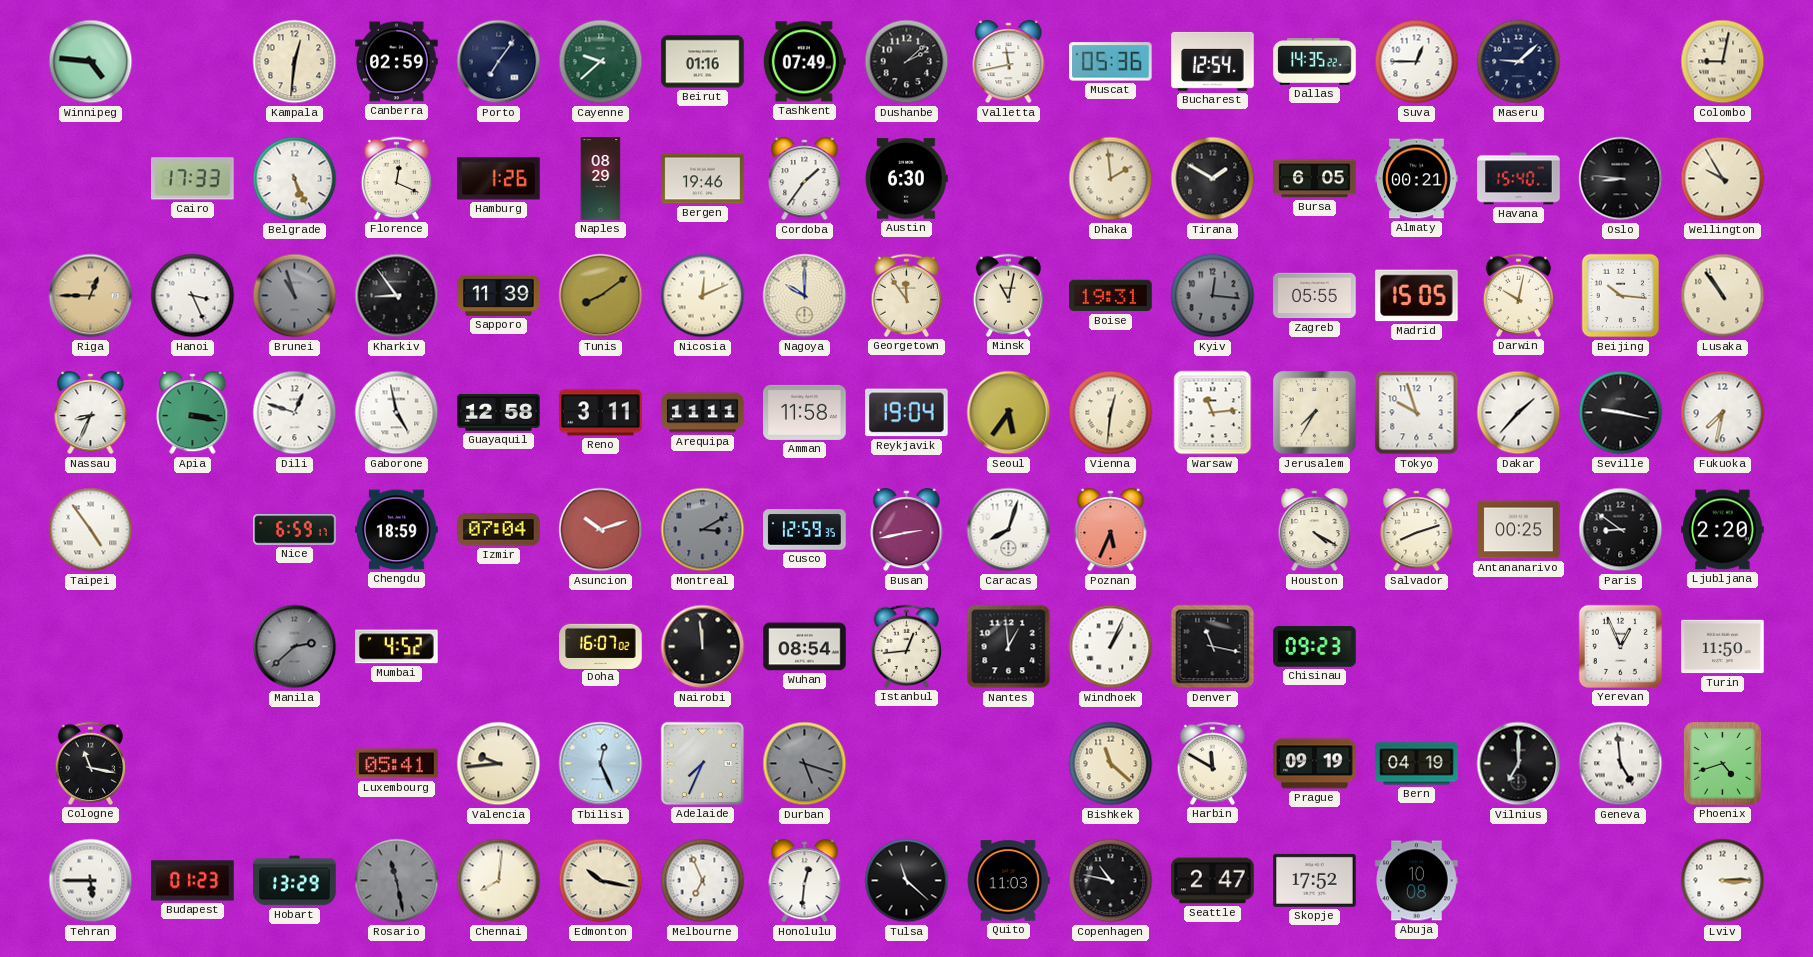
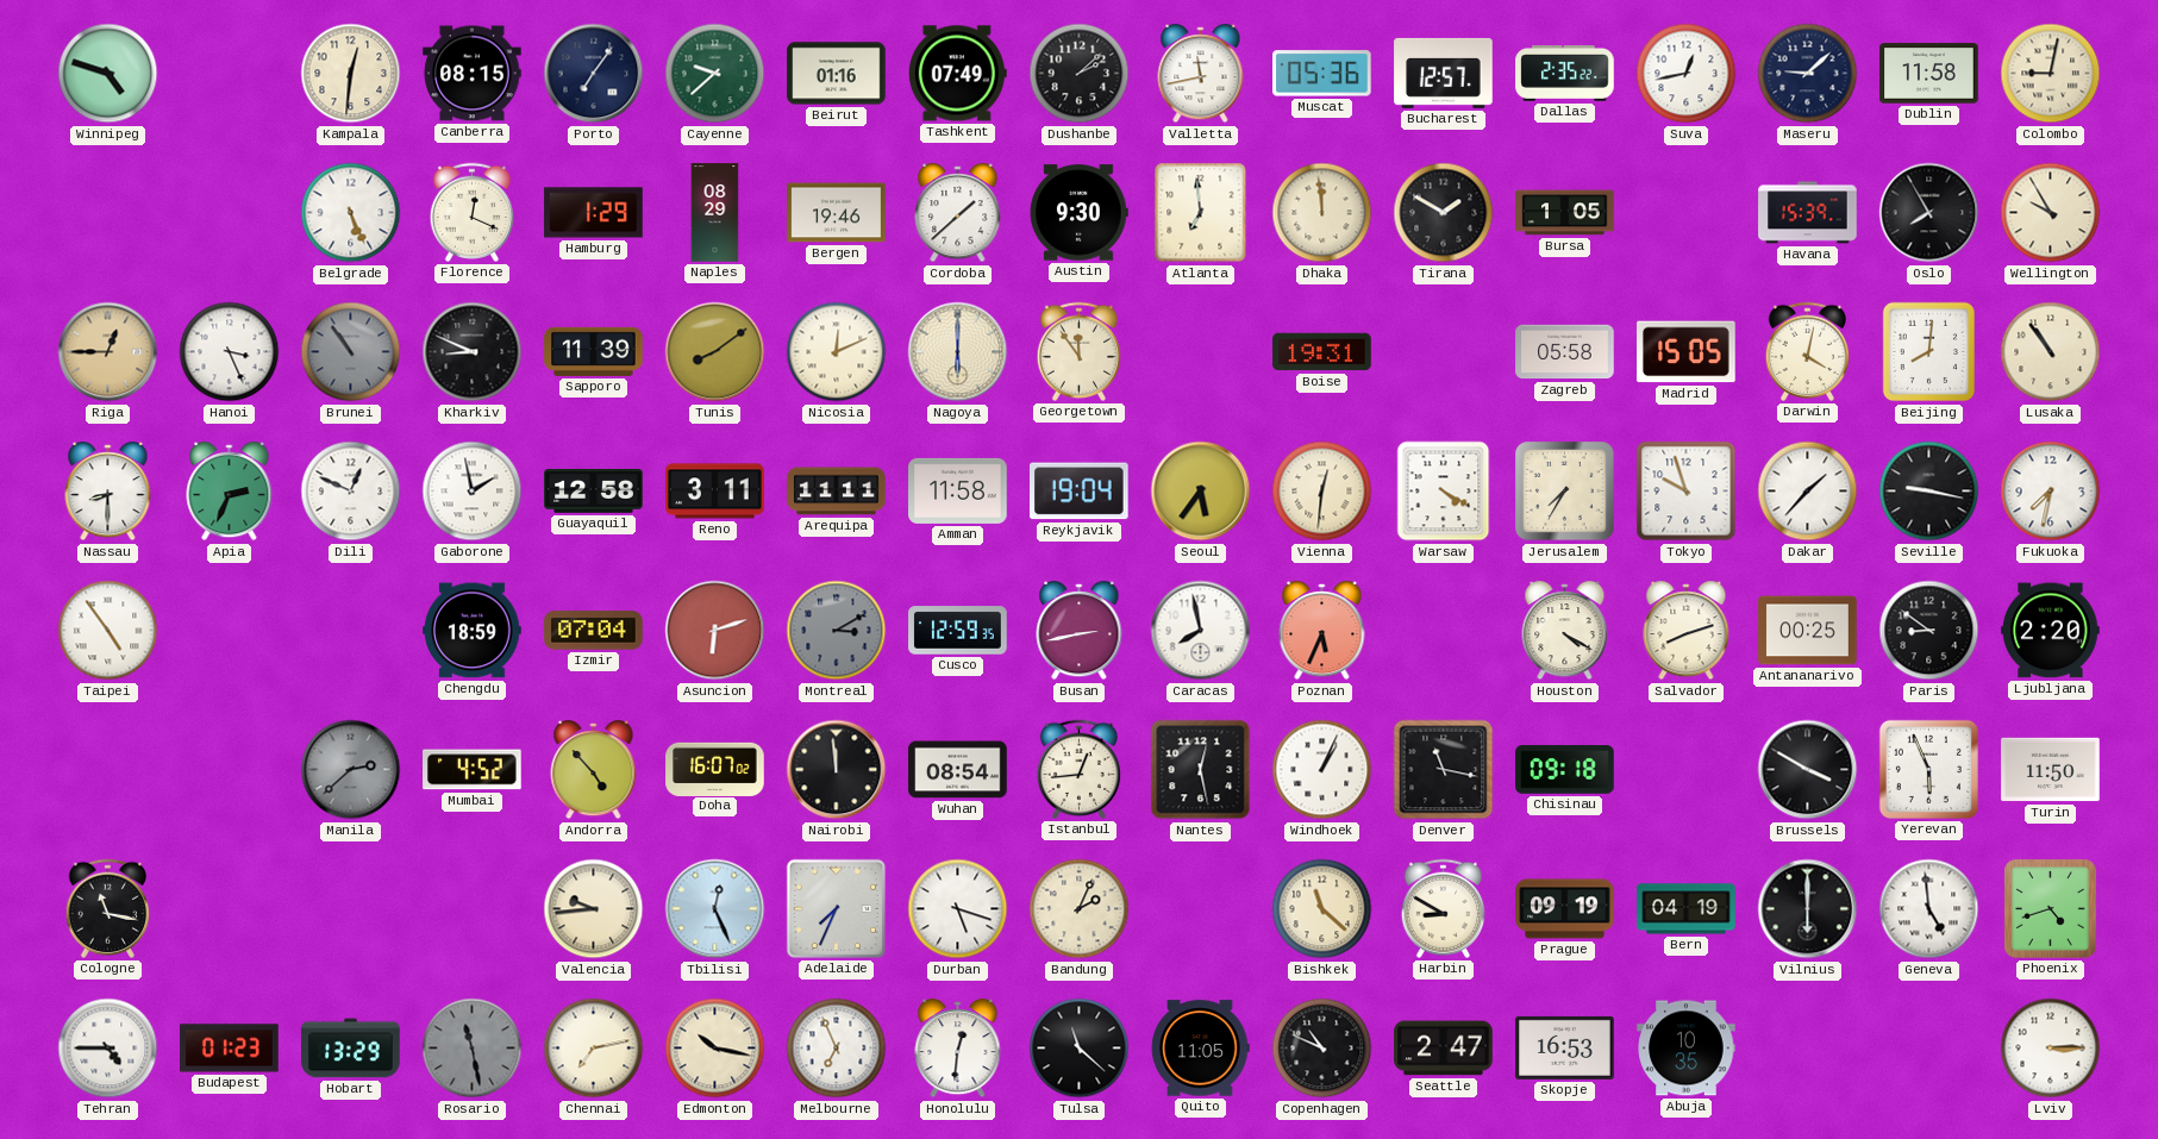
Winnipeg: 4:46 -> 4:48 (108, 74)
Canberra: 02:59 -> 08:15 (473, 74)
Bucharest: 12:54 -> 12:57 (1444, 73)
Dallas: 14:35 -> 2:35 (1565, 74)
Suva: 12:45 -> 12:43 (1687, 74)
Dublin: none -> 11:58 (1929, 74)
Cairo: 17:33 -> none (193, 179)
Hamburg: 1:26 -> 1:29 (594, 213)
Cordoba: 1:36 -> 1:38 (958, 214)
Austin: 6:30 -> 9:30 (1078, 213)
Atlanta: none -> 6:59 (1201, 213)
Dhaka: 1:59 -> 11:59 (1322, 213)
Bursa: 6:05 -> 1:05 (1565, 213)
Almaty: 00:21 -> none (1417, 179)
Havana: 15:40 -> 15:39 (1808, 213)
Oslo: 8:46 -> 7:55 (1929, 213)
Brunei: 10:57 -> 10:54 (351, 352)
Kharkiv: 8:54 -> 8:49 (473, 352)
Nagoya: 10:00 -> 6:00 (958, 352)
Minsk: 11:02 -> none (1008, 295)
Kyiv: 12:16 -> none (1213, 296)
Zagreb: 05:55 -> 05:58 (1565, 352)
Darwin: 10:02 -> 4:02 (1807, 351)
Beijing: 10:16 -> 8:01 (1929, 352)
Nassau: 8:34 -> 8:30 (108, 493)
Apia: 3:17 -> 2:34 (230, 493)
Dili: 12:48 -> 12:49 (351, 492)
Gaborone: 4:58 -> 1:58 (473, 492)
Warsaw: 11:14 -> 4:20 (1444, 492)
Nice: 6:59 -> none (295, 530)
Asuncion: 10:12 -> 6:12 (715, 631)
Caracas: 8:03 -> 7:58 (1201, 631)
Andorra: none -> 4:53 (594, 771)
Nantes: 12:59 -> 12:28 (1201, 770)
Chisinau: 09:23 -> 09:18 (1565, 770)
Brussels: none -> 3:50 (1808, 770)
Yerevan: 12:56 -> 5:56 (1928, 769)
Luxembourg: 05:41 -> none (397, 764)
Durban dial: grey -> white (958, 909)
Bandung: none -> 2:04 (1080, 909)
Harbin: 11:50 -> 8:50 (1443, 908)
Vilnius: 7:00 -> 6:00 (1808, 909)
Tehran: 5:45 -> 4:45 (108, 1049)
Chennai: 8:01 -> 7:13 (594, 1049)
Quito: 11:03 -> 11:05 (1200, 1049)
Copenhagen: 10:47 -> 10:49 (1322, 1049)
Skopje: 17:52 -> 16:53 (1565, 1047)
Abuja: 10:08 -> 10:35 (1687, 1049)
